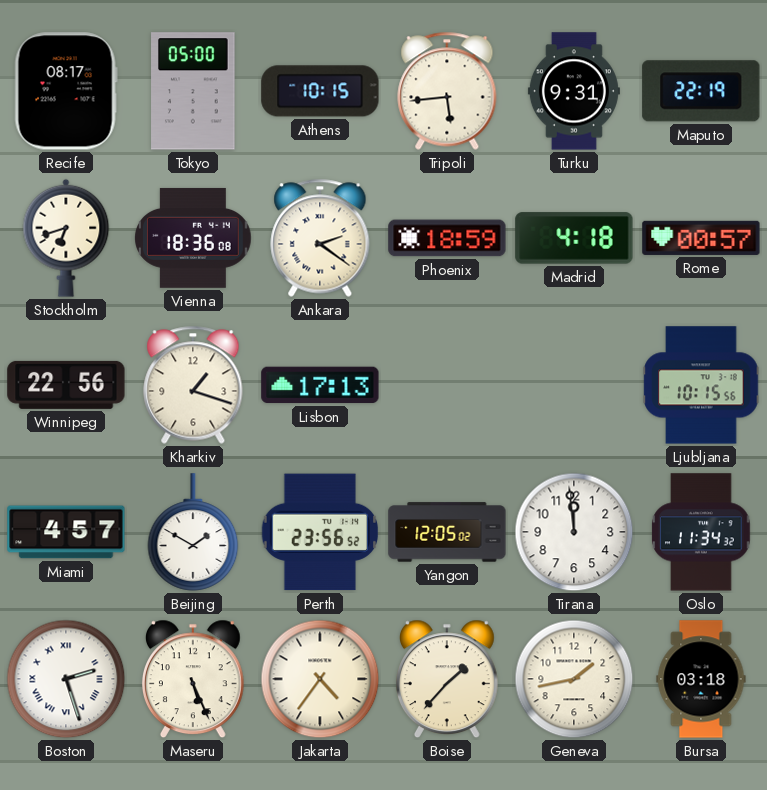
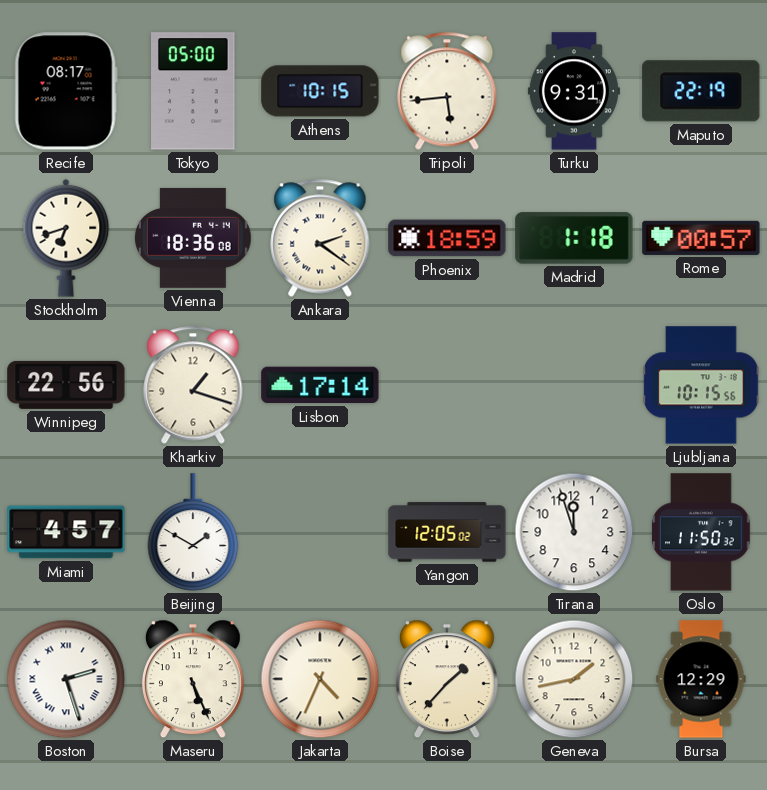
Madrid: 4:18 -> 1:18 (574, 238)
Lisbon: 17:13 -> 17:14 (320, 385)
Perth: 23:56 -> none (319, 532)
Tirana: 11:59 -> 11:57 (574, 532)
Oslo: 11:34 -> 11:50 (701, 532)
Jakarta: 4:36 -> 4:34 (320, 679)
Bursa: 03:18 -> 12:29 (701, 679)
